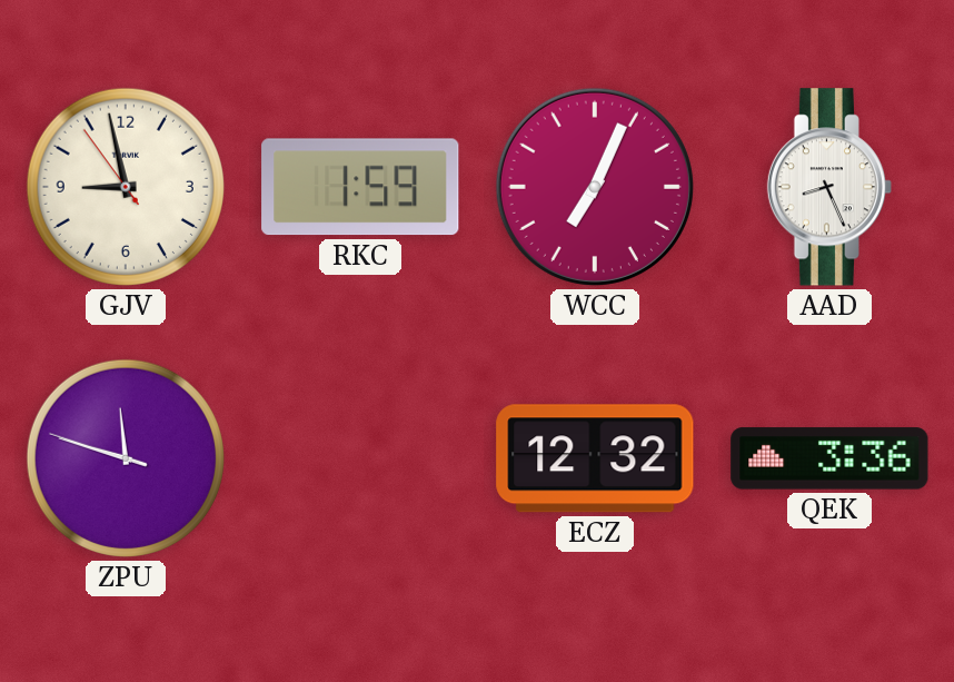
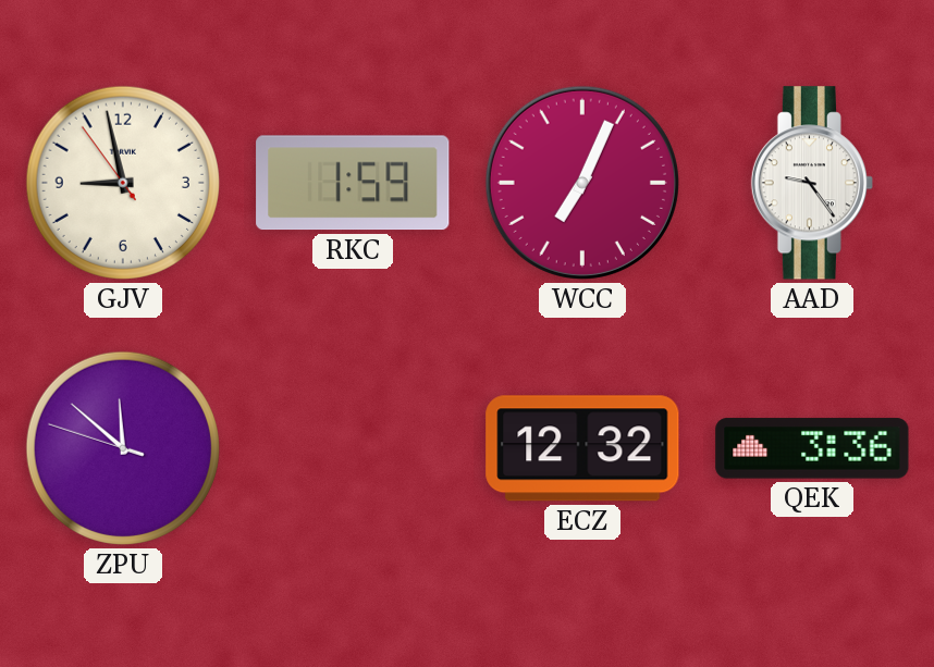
AAD: 8:26 -> 9:24 (811, 183)
ZPU: 11:47 -> 11:51 (123, 448)
